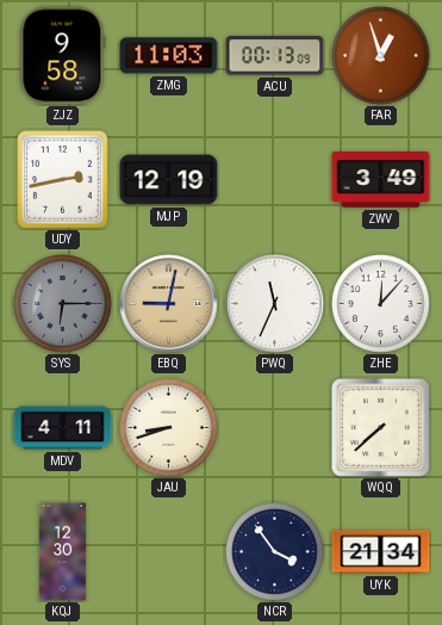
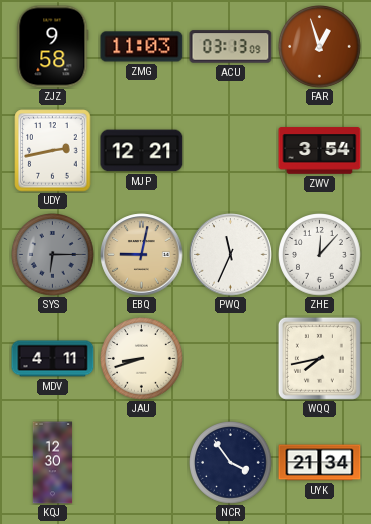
ACU: 00:13 -> 03:13 (231, 47)
MJP: 12:19 -> 12:21 (142, 151)
ZWV: 3:49 -> 3:54 (320, 151)
WQQ: 7:38 -> 7:43 (319, 358)
